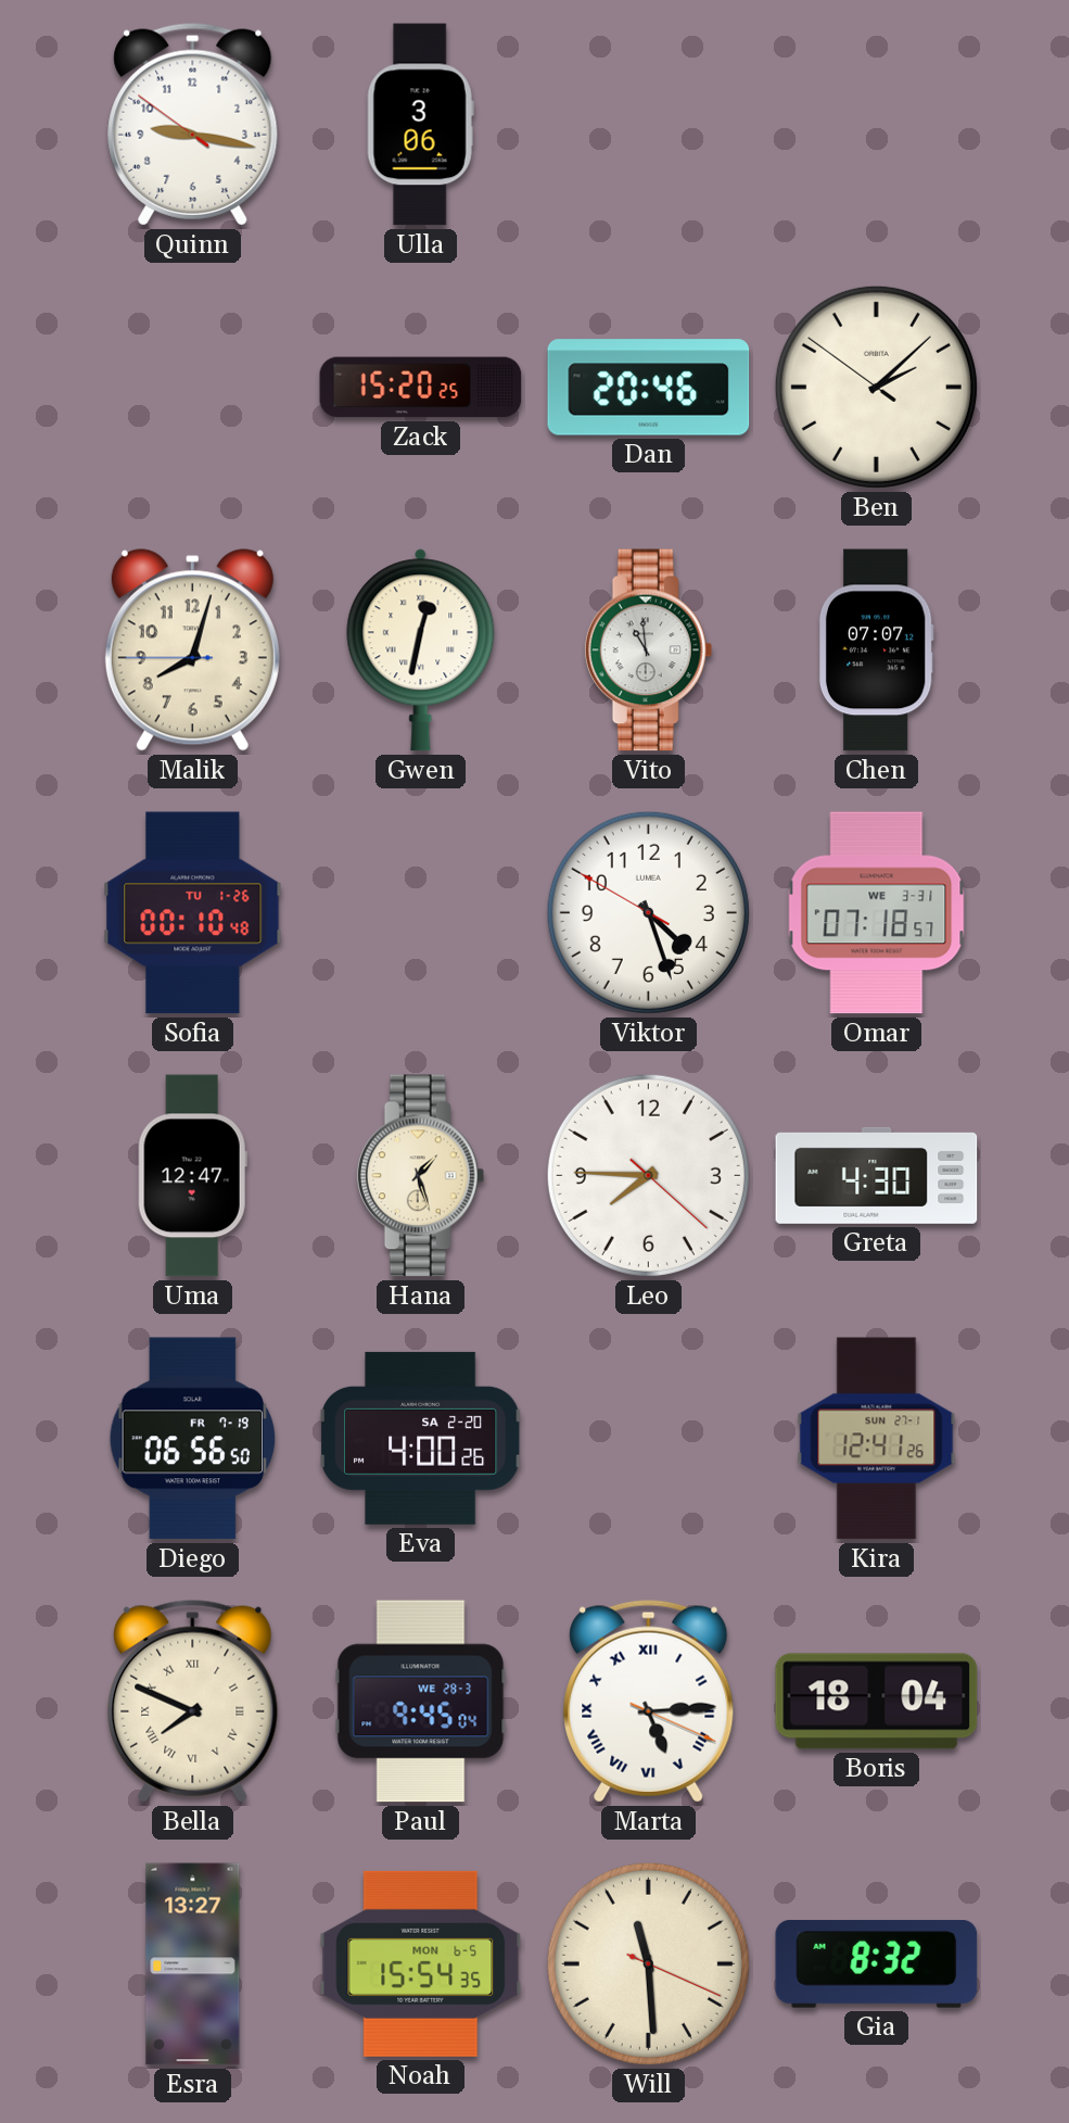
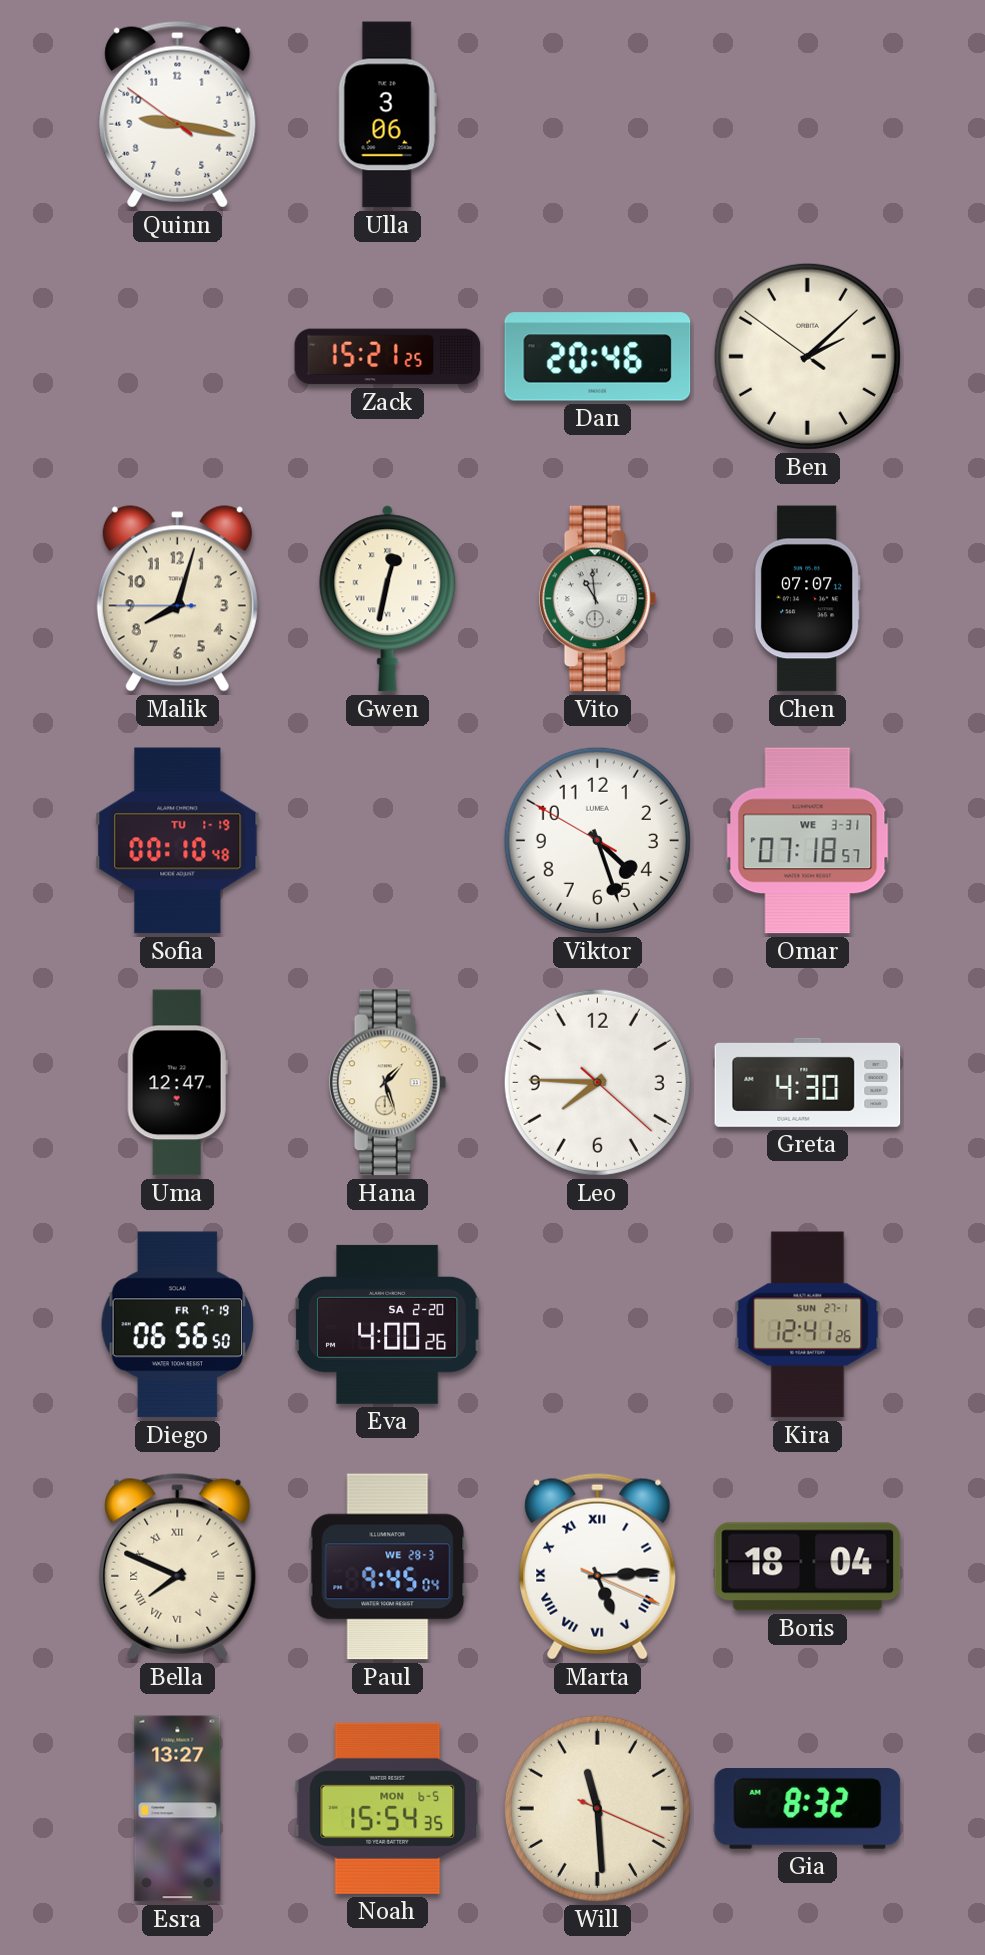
Zack: 15:20 -> 15:21 (388, 357)
Sofia date: TU 1-26 -> TU 1-19 (178, 841)
